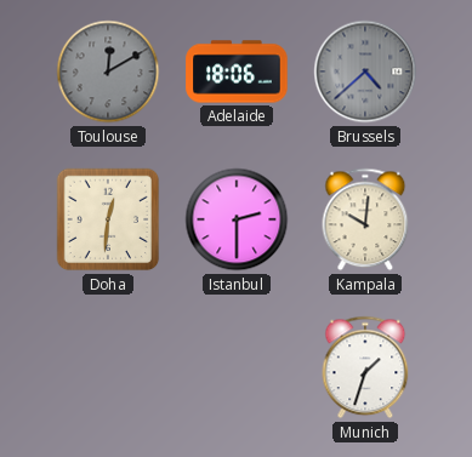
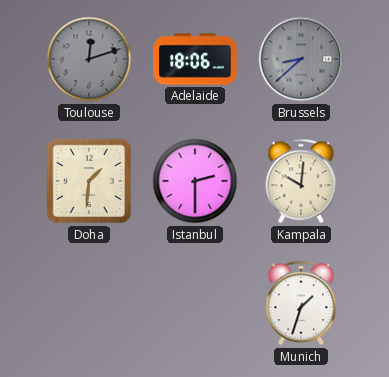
Toulouse: 12:10 -> 12:12 (89, 59)
Brussels: 4:38 -> 8:38 (301, 59)
Doha: 12:31 -> 1:31 (89, 181)
